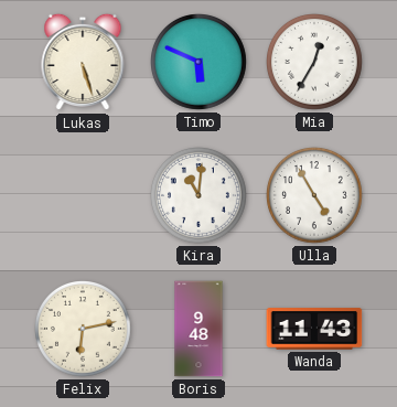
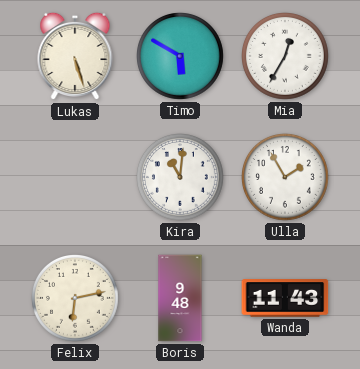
Timo: 5:49 -> 5:50 (181, 57)
Ulla: 4:55 -> 1:55 (286, 178)
